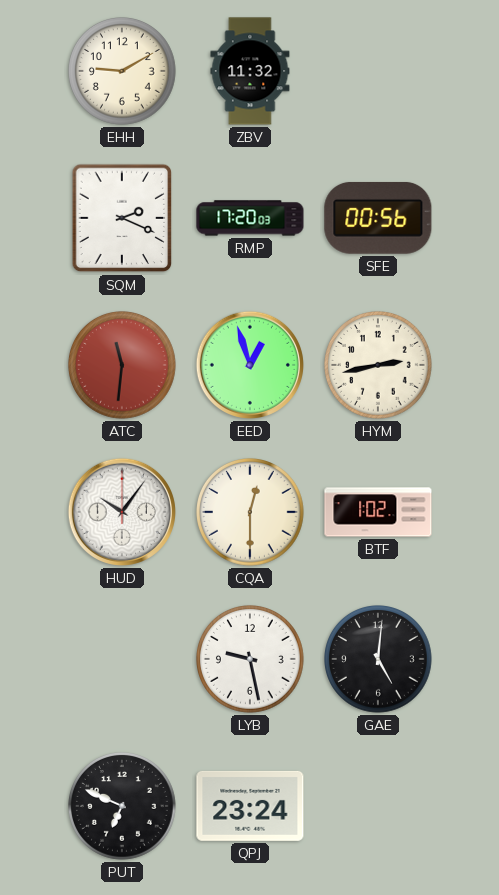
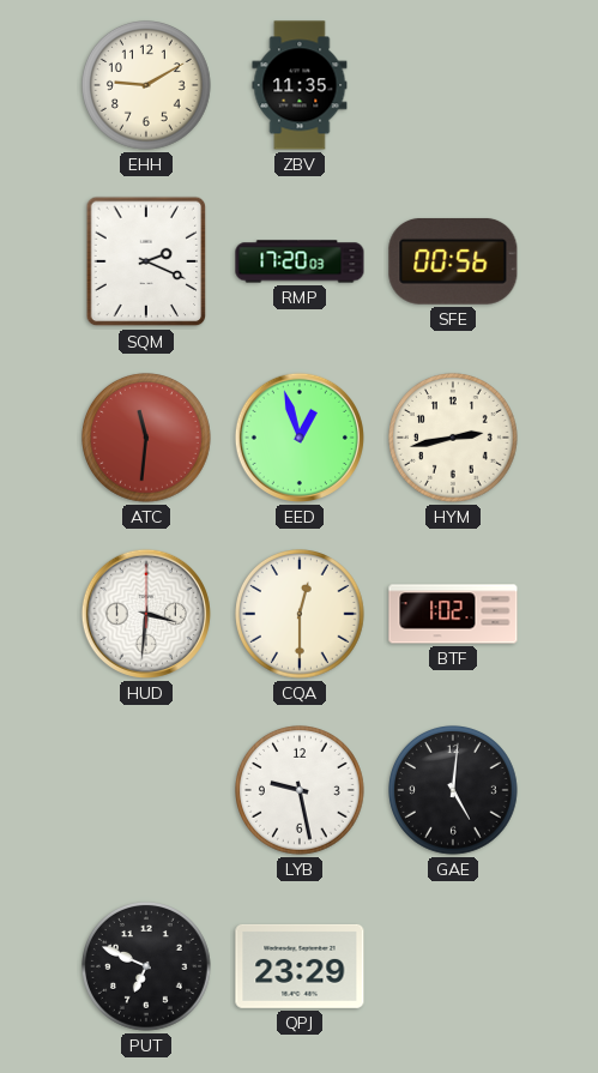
ZBV: 11:32 -> 11:35 (300, 85)
HUD: 10:06 -> 3:31 (146, 614)
QPJ: 23:24 -> 23:29 (300, 966)
